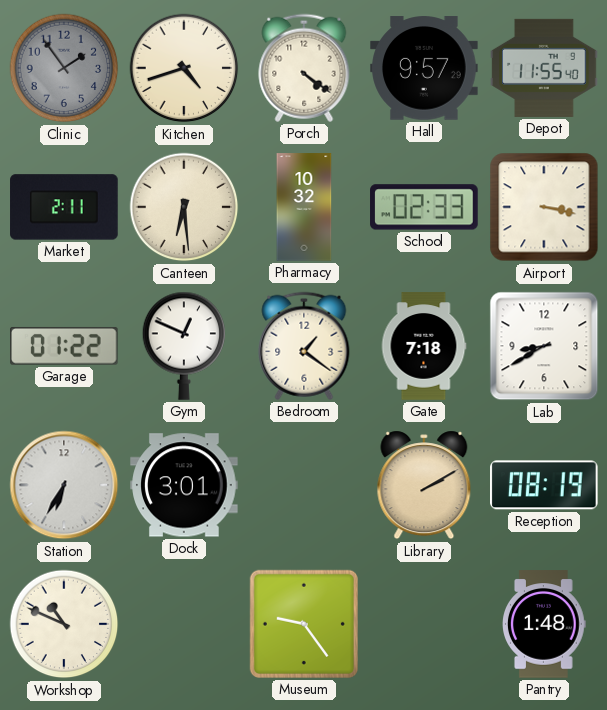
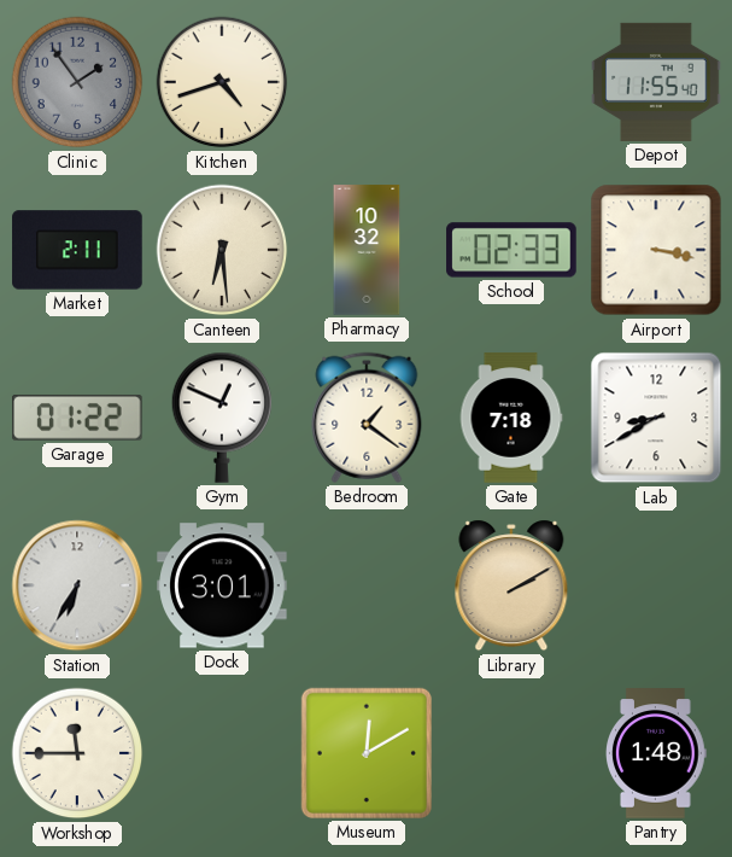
Porch: 4:21 -> none (304, 68)
Hall: 9:57 -> none (424, 68)
Reception: 08:19 -> none (545, 485)
Workshop: 10:49 -> 11:45 (77, 753)
Museum: 9:24 -> 12:10 (367, 753)
